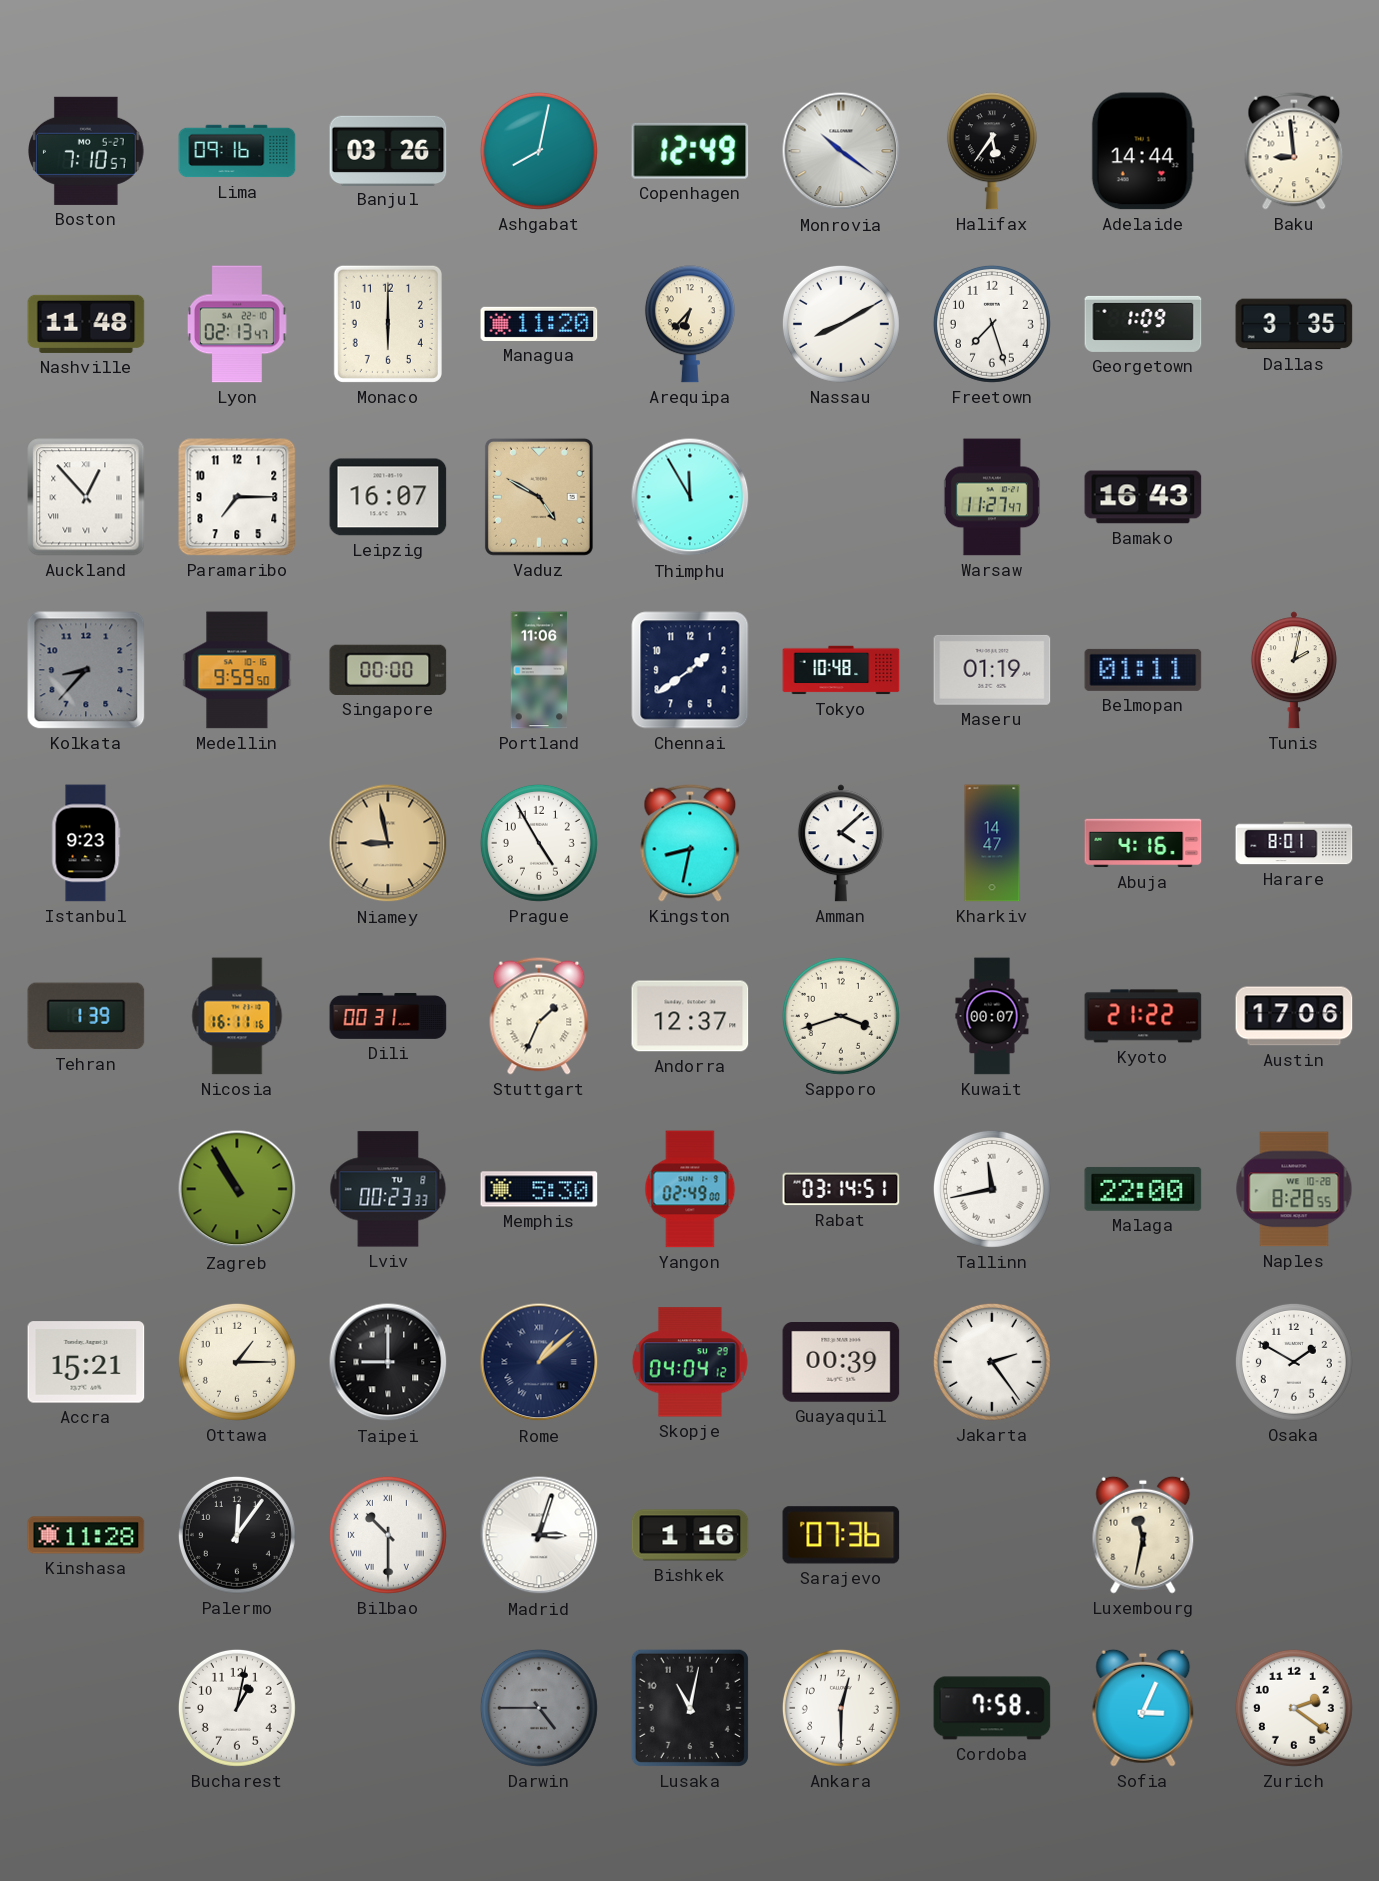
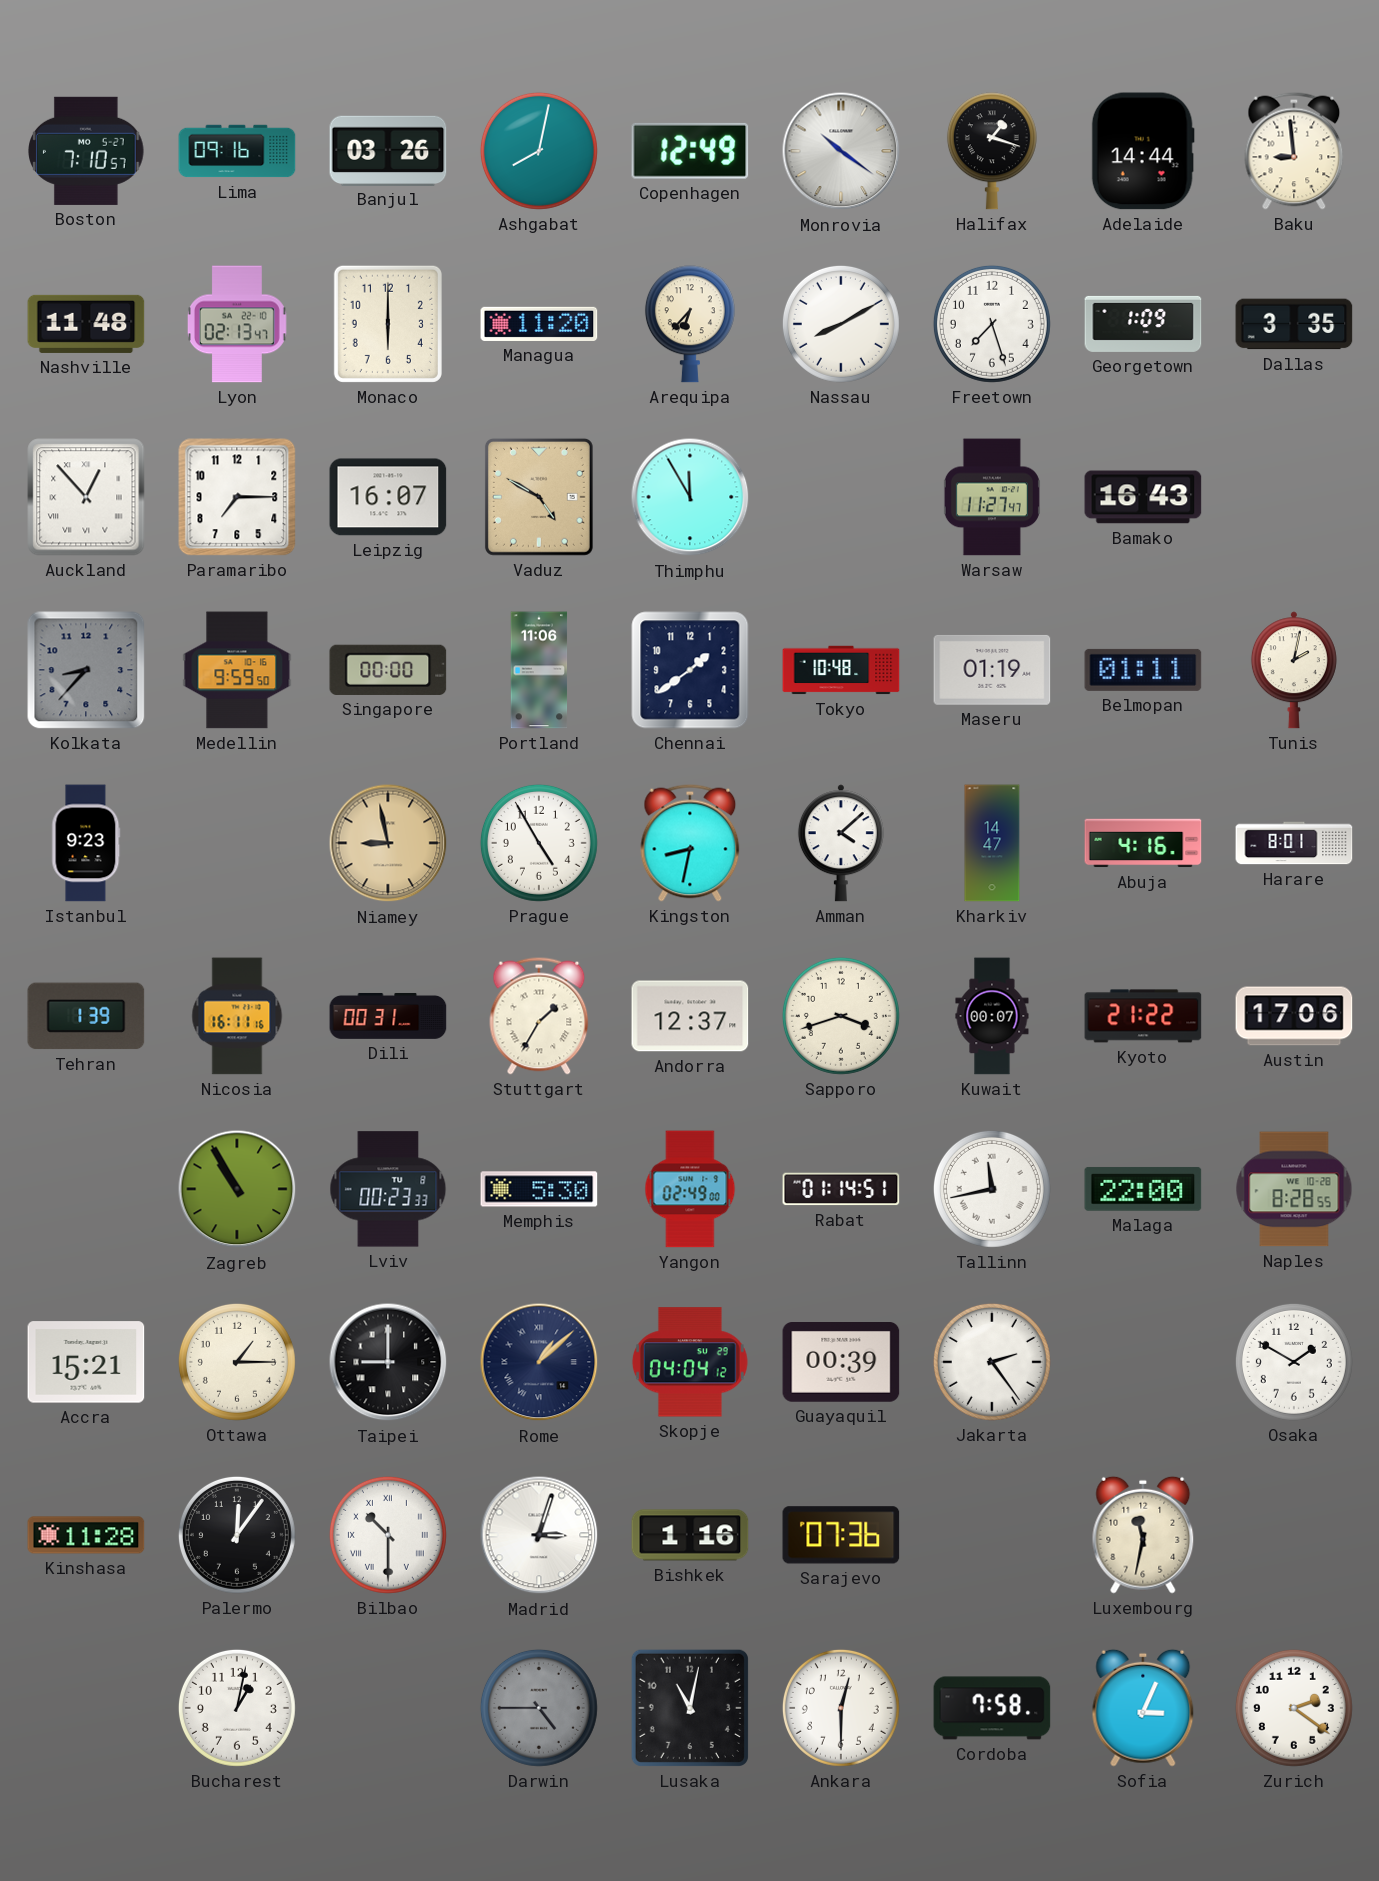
Halifax: 5:36 -> 1:18 (992, 151)
Stuttgart: 1:34 -> 1:35 (539, 1016)
Rabat: 03:14 -> 01:14 (841, 1189)
